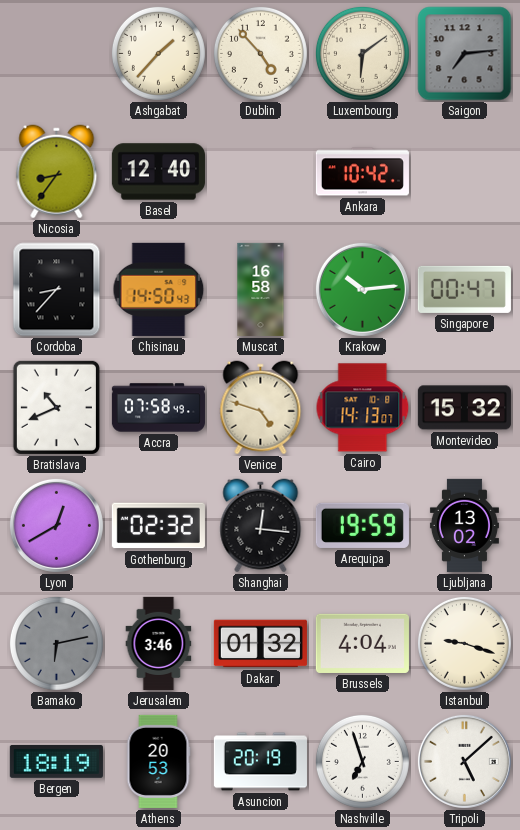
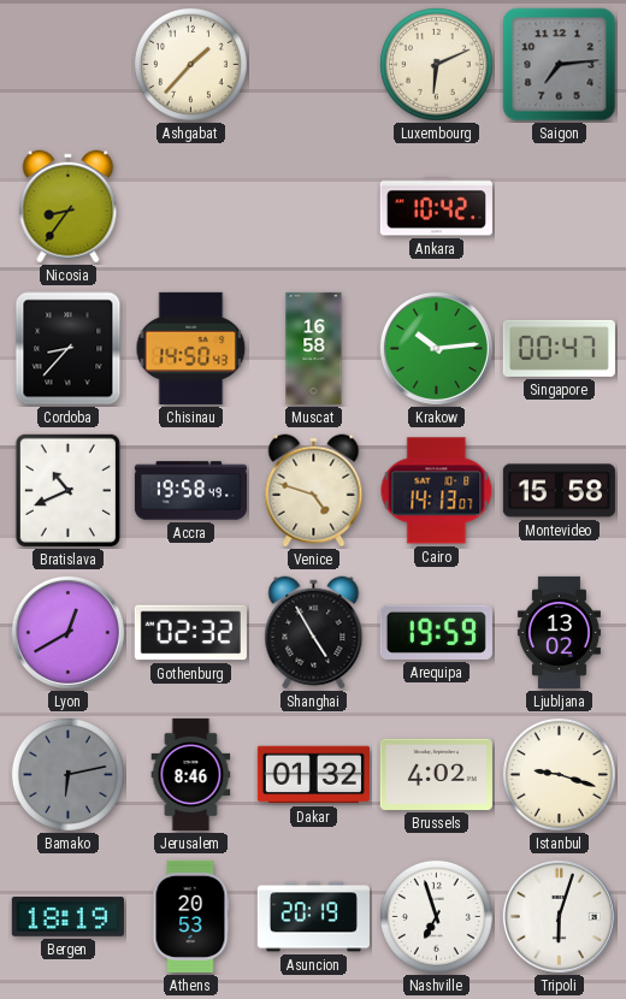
Dublin: 4:53 -> none (260, 53)
Luxembourg: 6:09 -> 6:11 (436, 64)
Basel: 12:40 -> none (158, 172)
Accra: 07:58 -> 19:58 (190, 491)
Montevideo: 15:32 -> 15:58 (559, 491)
Shanghai: 12:16 -> 4:55 (314, 633)
Jerusalem: 3:46 -> 8:46 (191, 774)
Brussels: 4:04 -> 4:02 (436, 774)
Tripoli: 5:08 -> 6:03 (559, 916)
